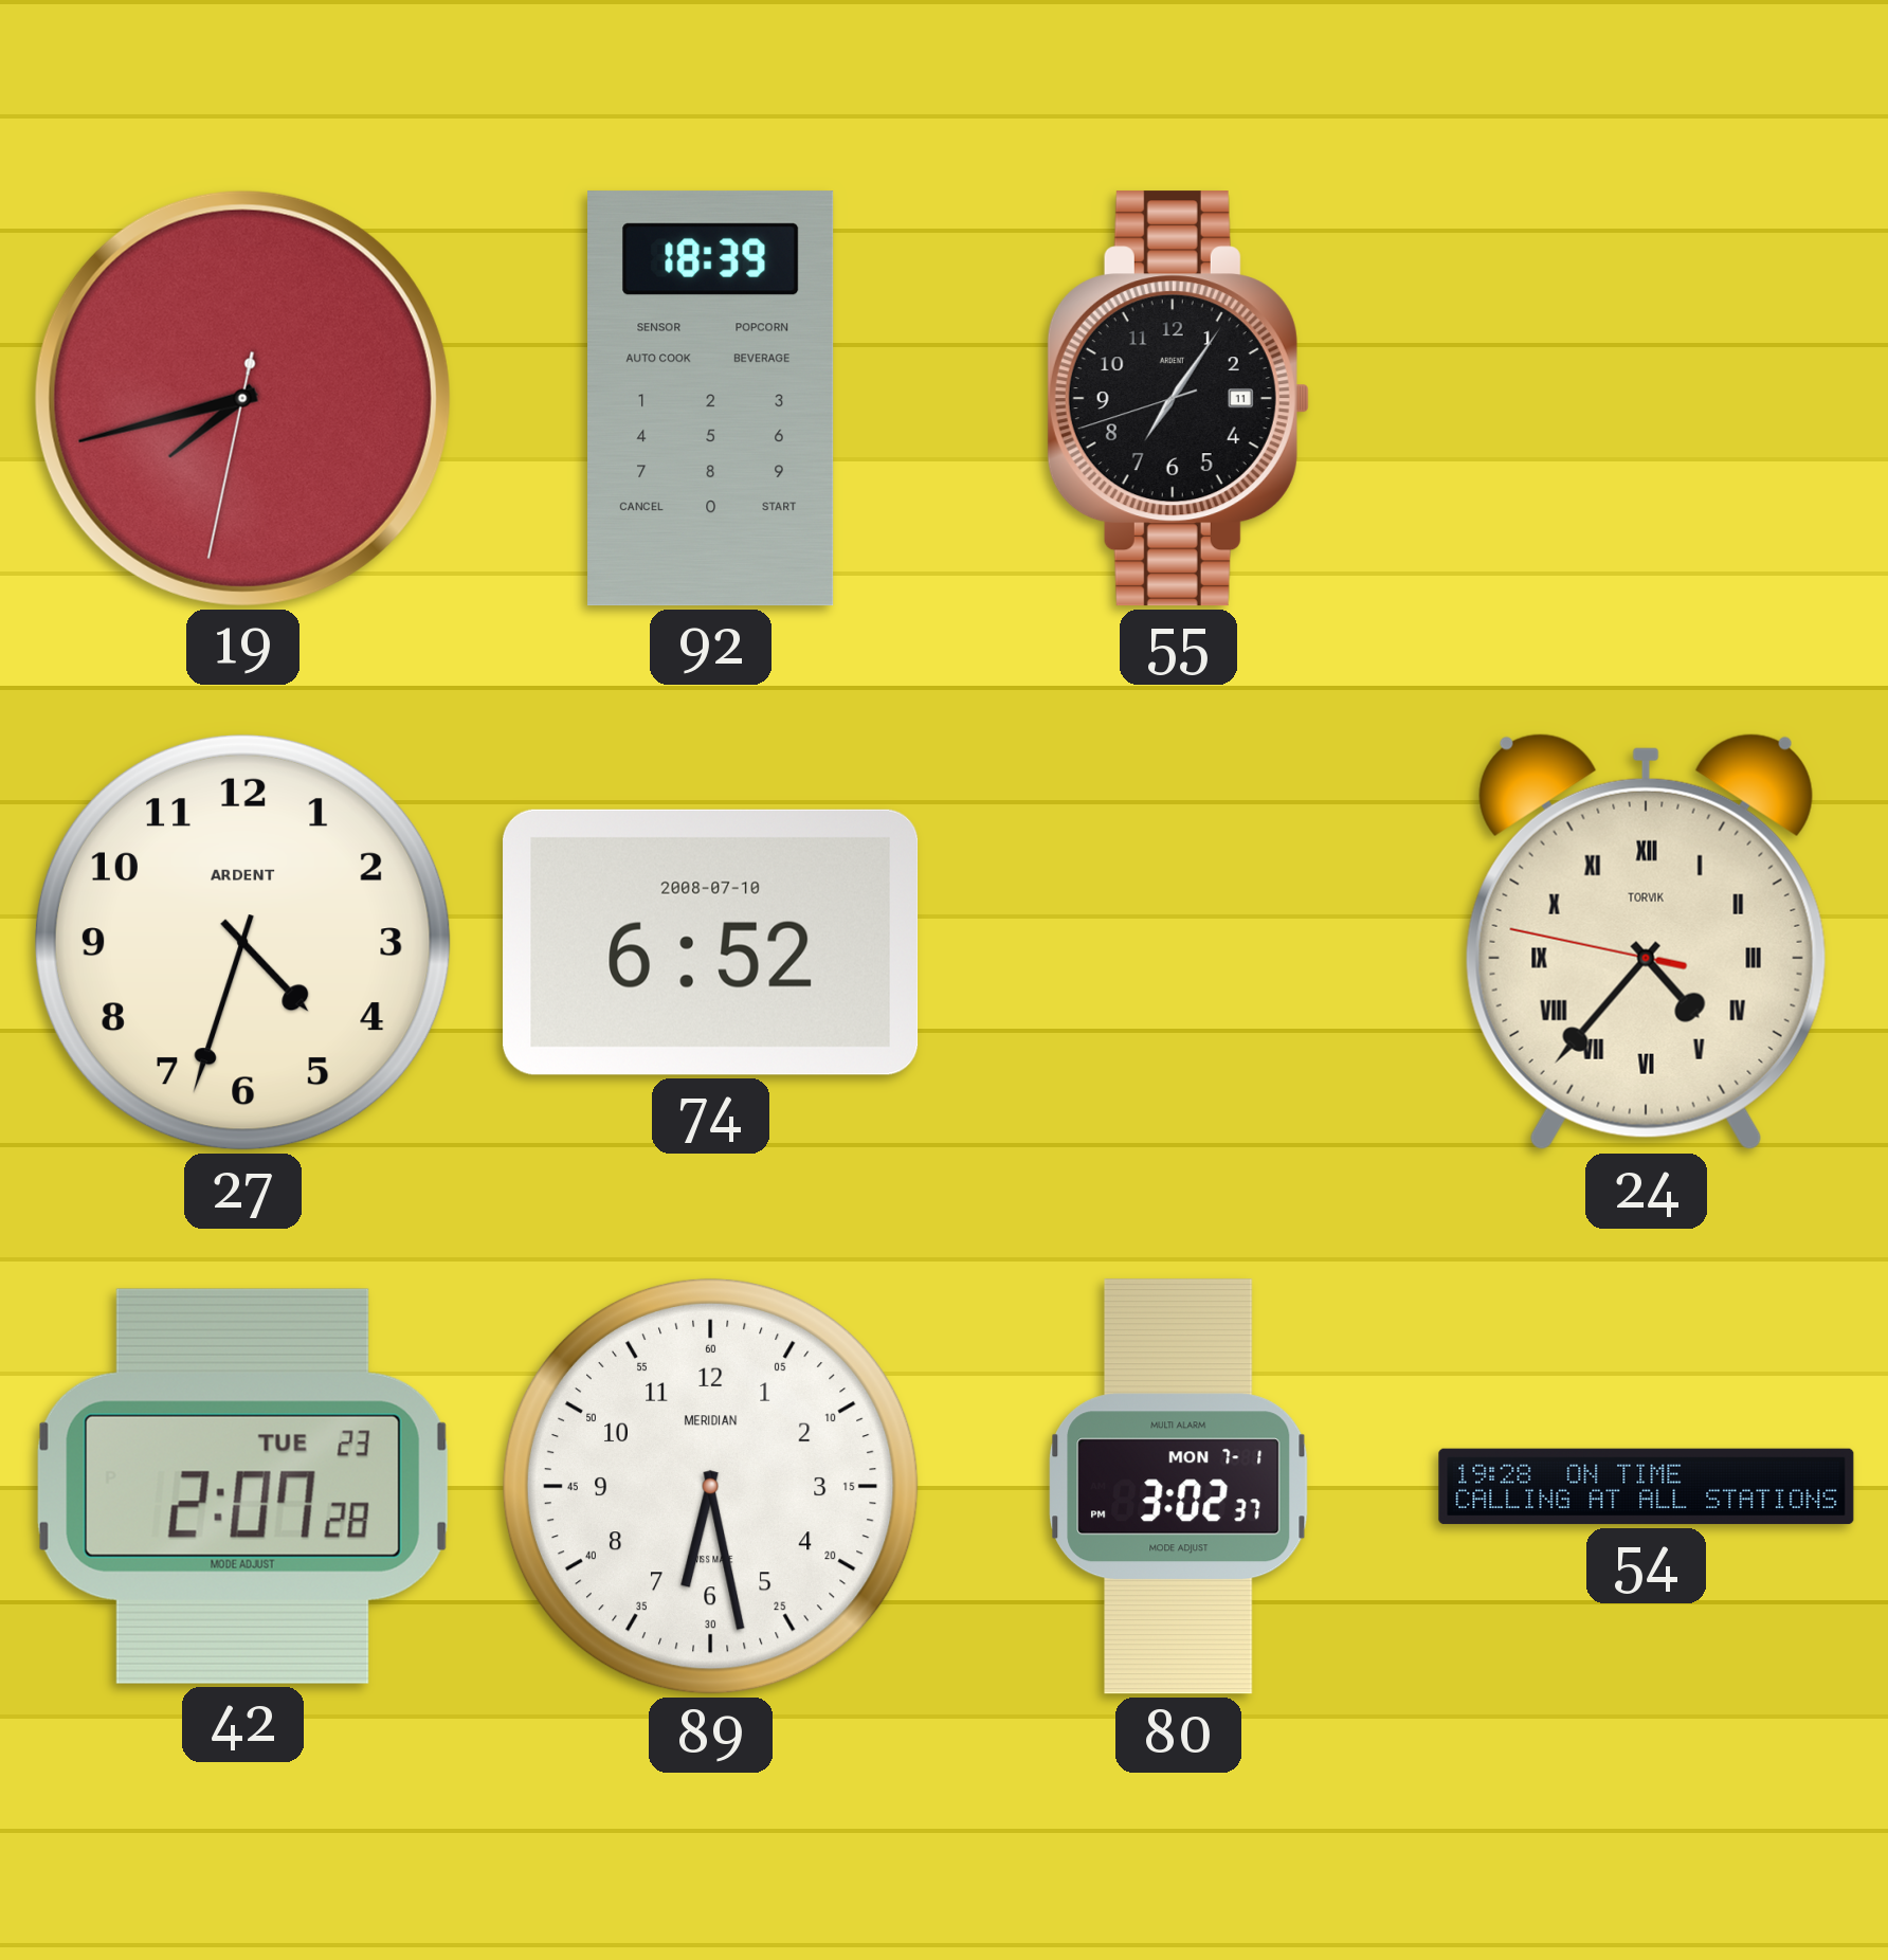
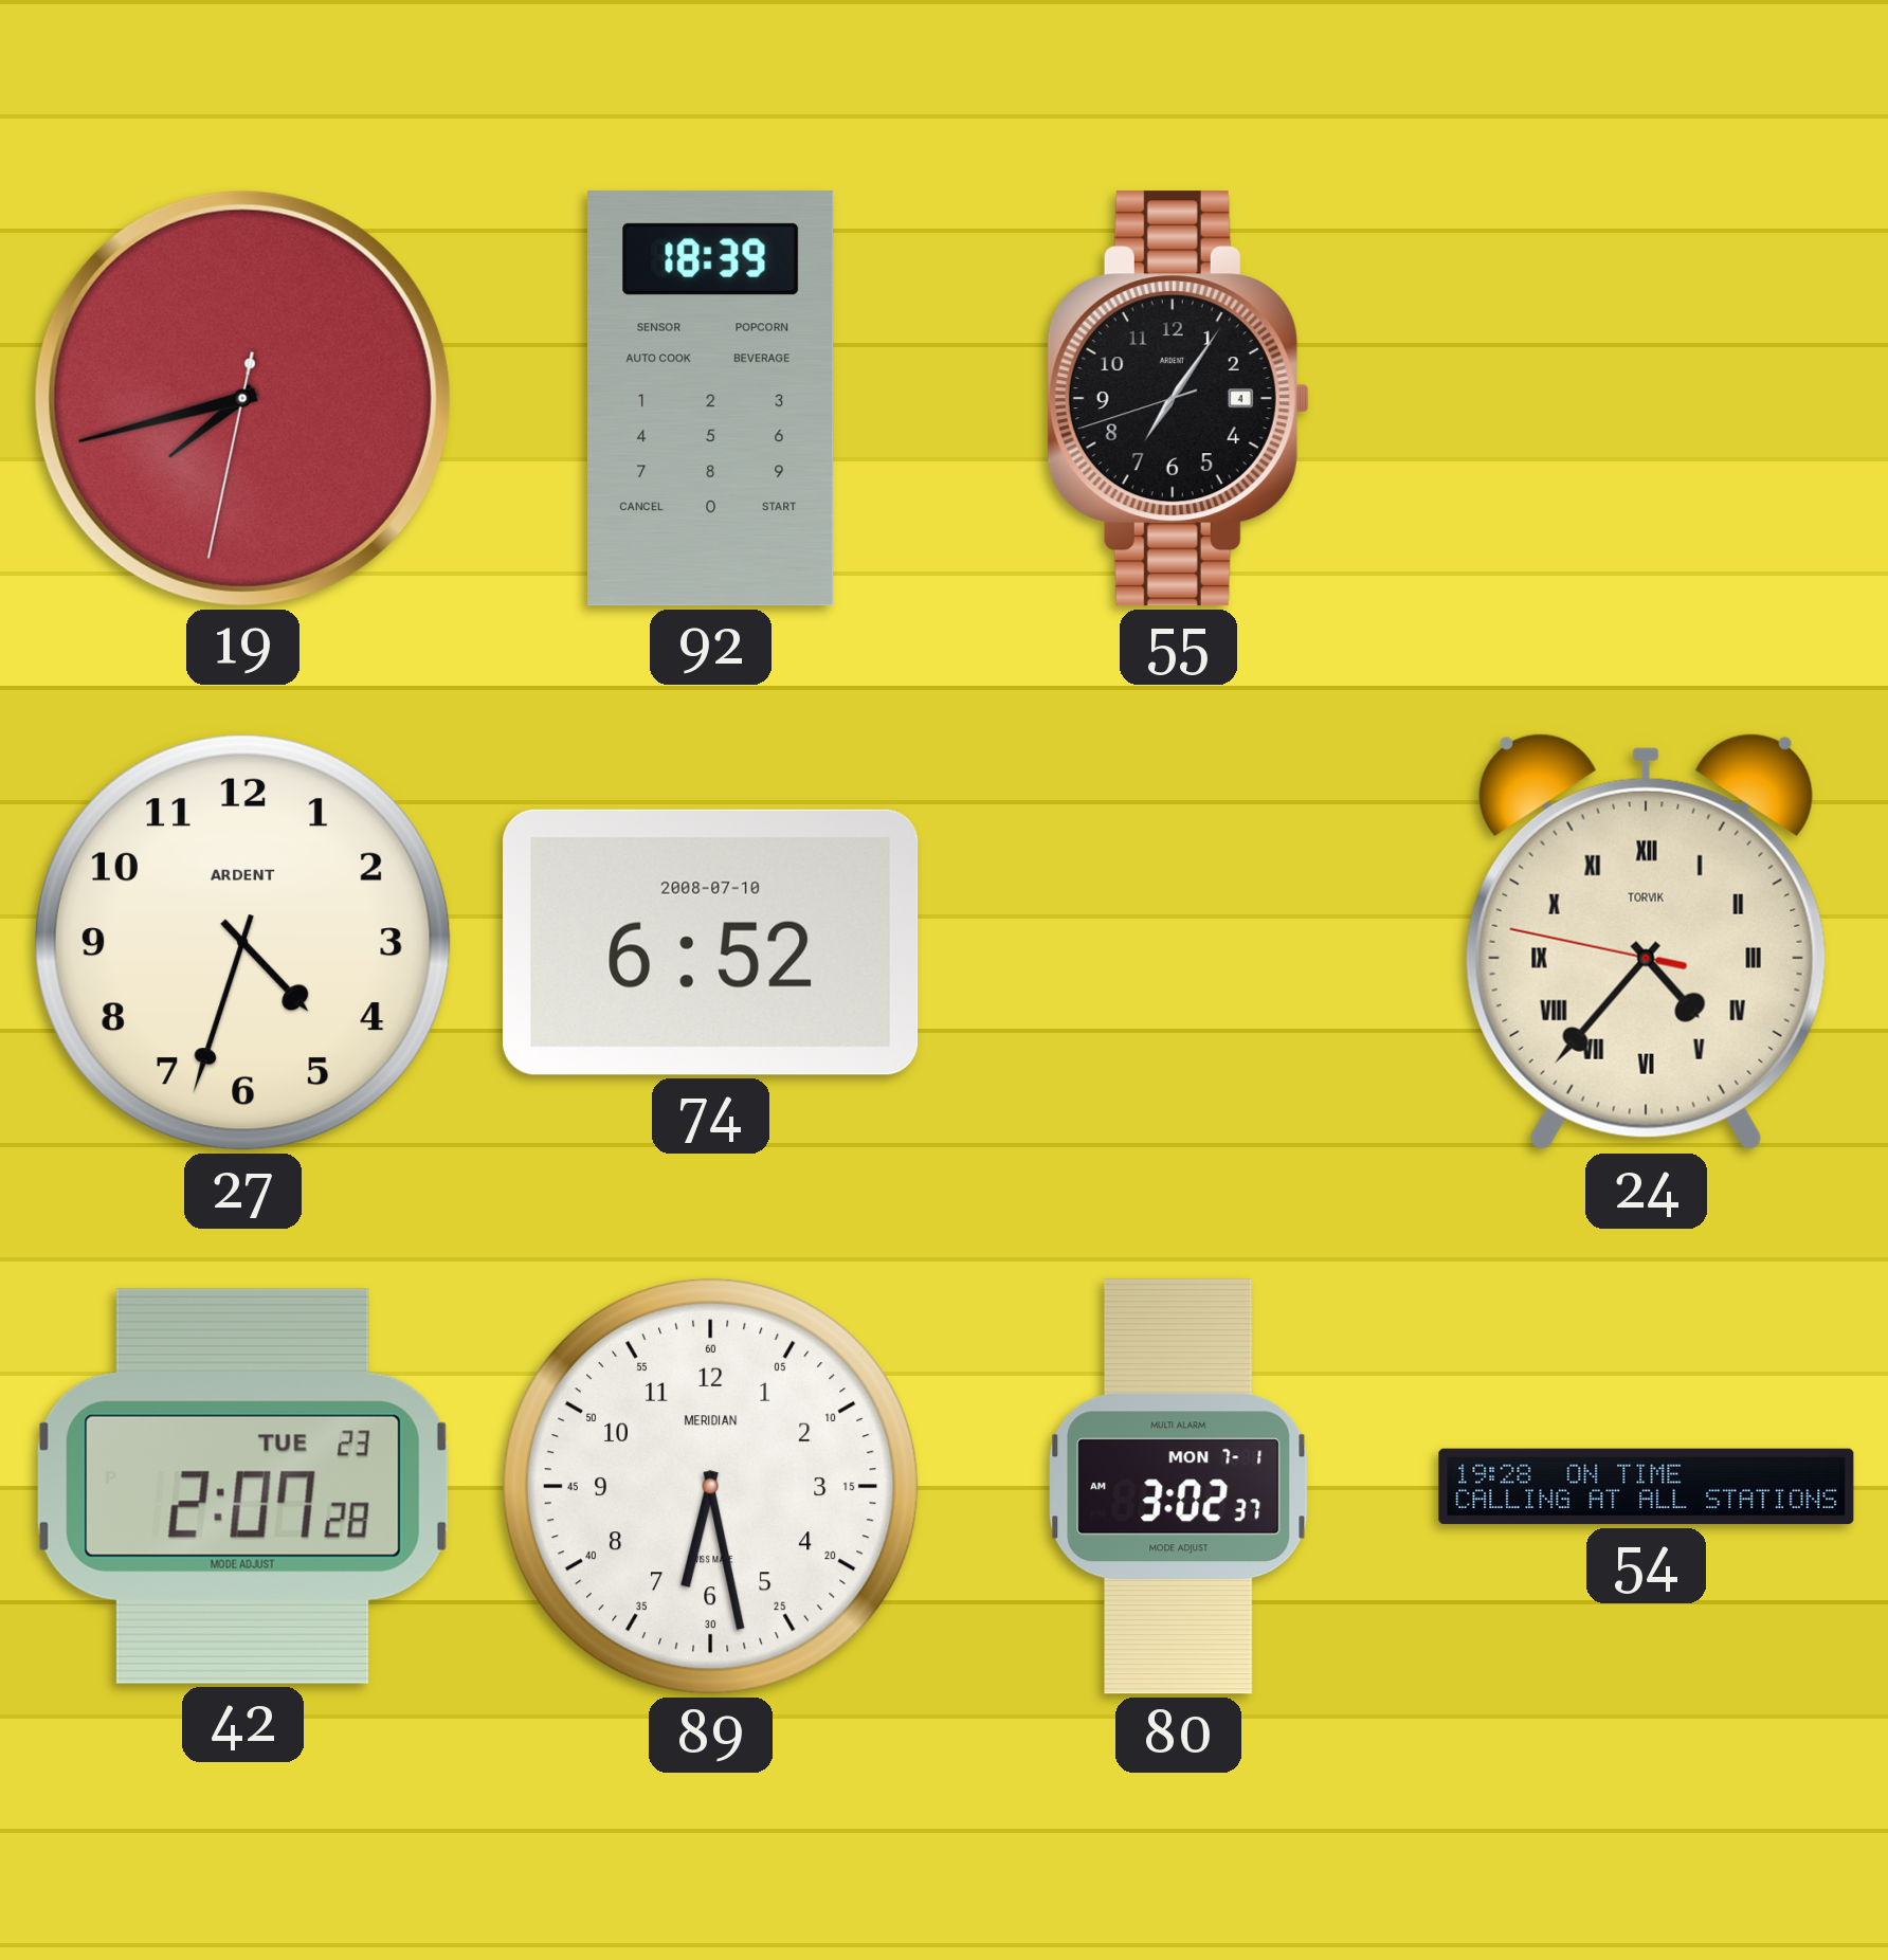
55 date: 11 -> 4 (1178, 399)
80: 3:02:37 PM -> 3:02:37 AM (1179, 1487)
